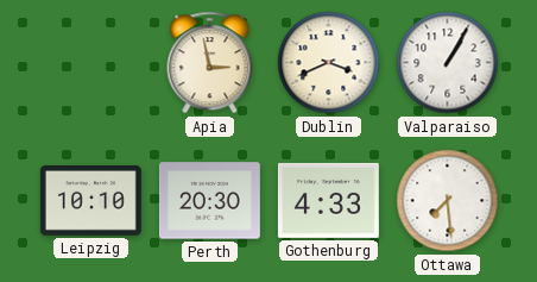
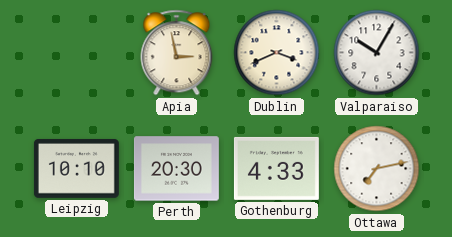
Valparaiso: 1:05 -> 10:05 (377, 53)
Ottawa: 7:29 -> 7:13 (377, 169)
